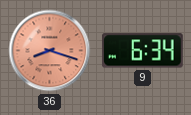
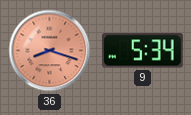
9: 6:34 -> 5:34 (142, 51)
